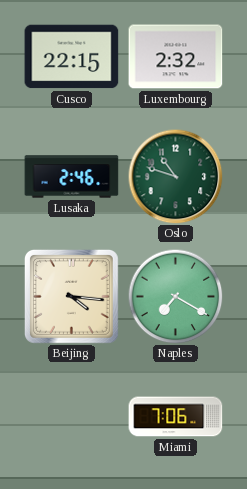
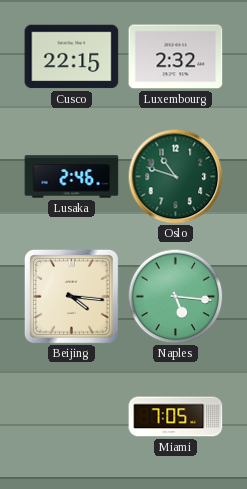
Naples: 7:20 -> 5:16 (175, 296)
Miami: 7:06 -> 7:05 (176, 417)
